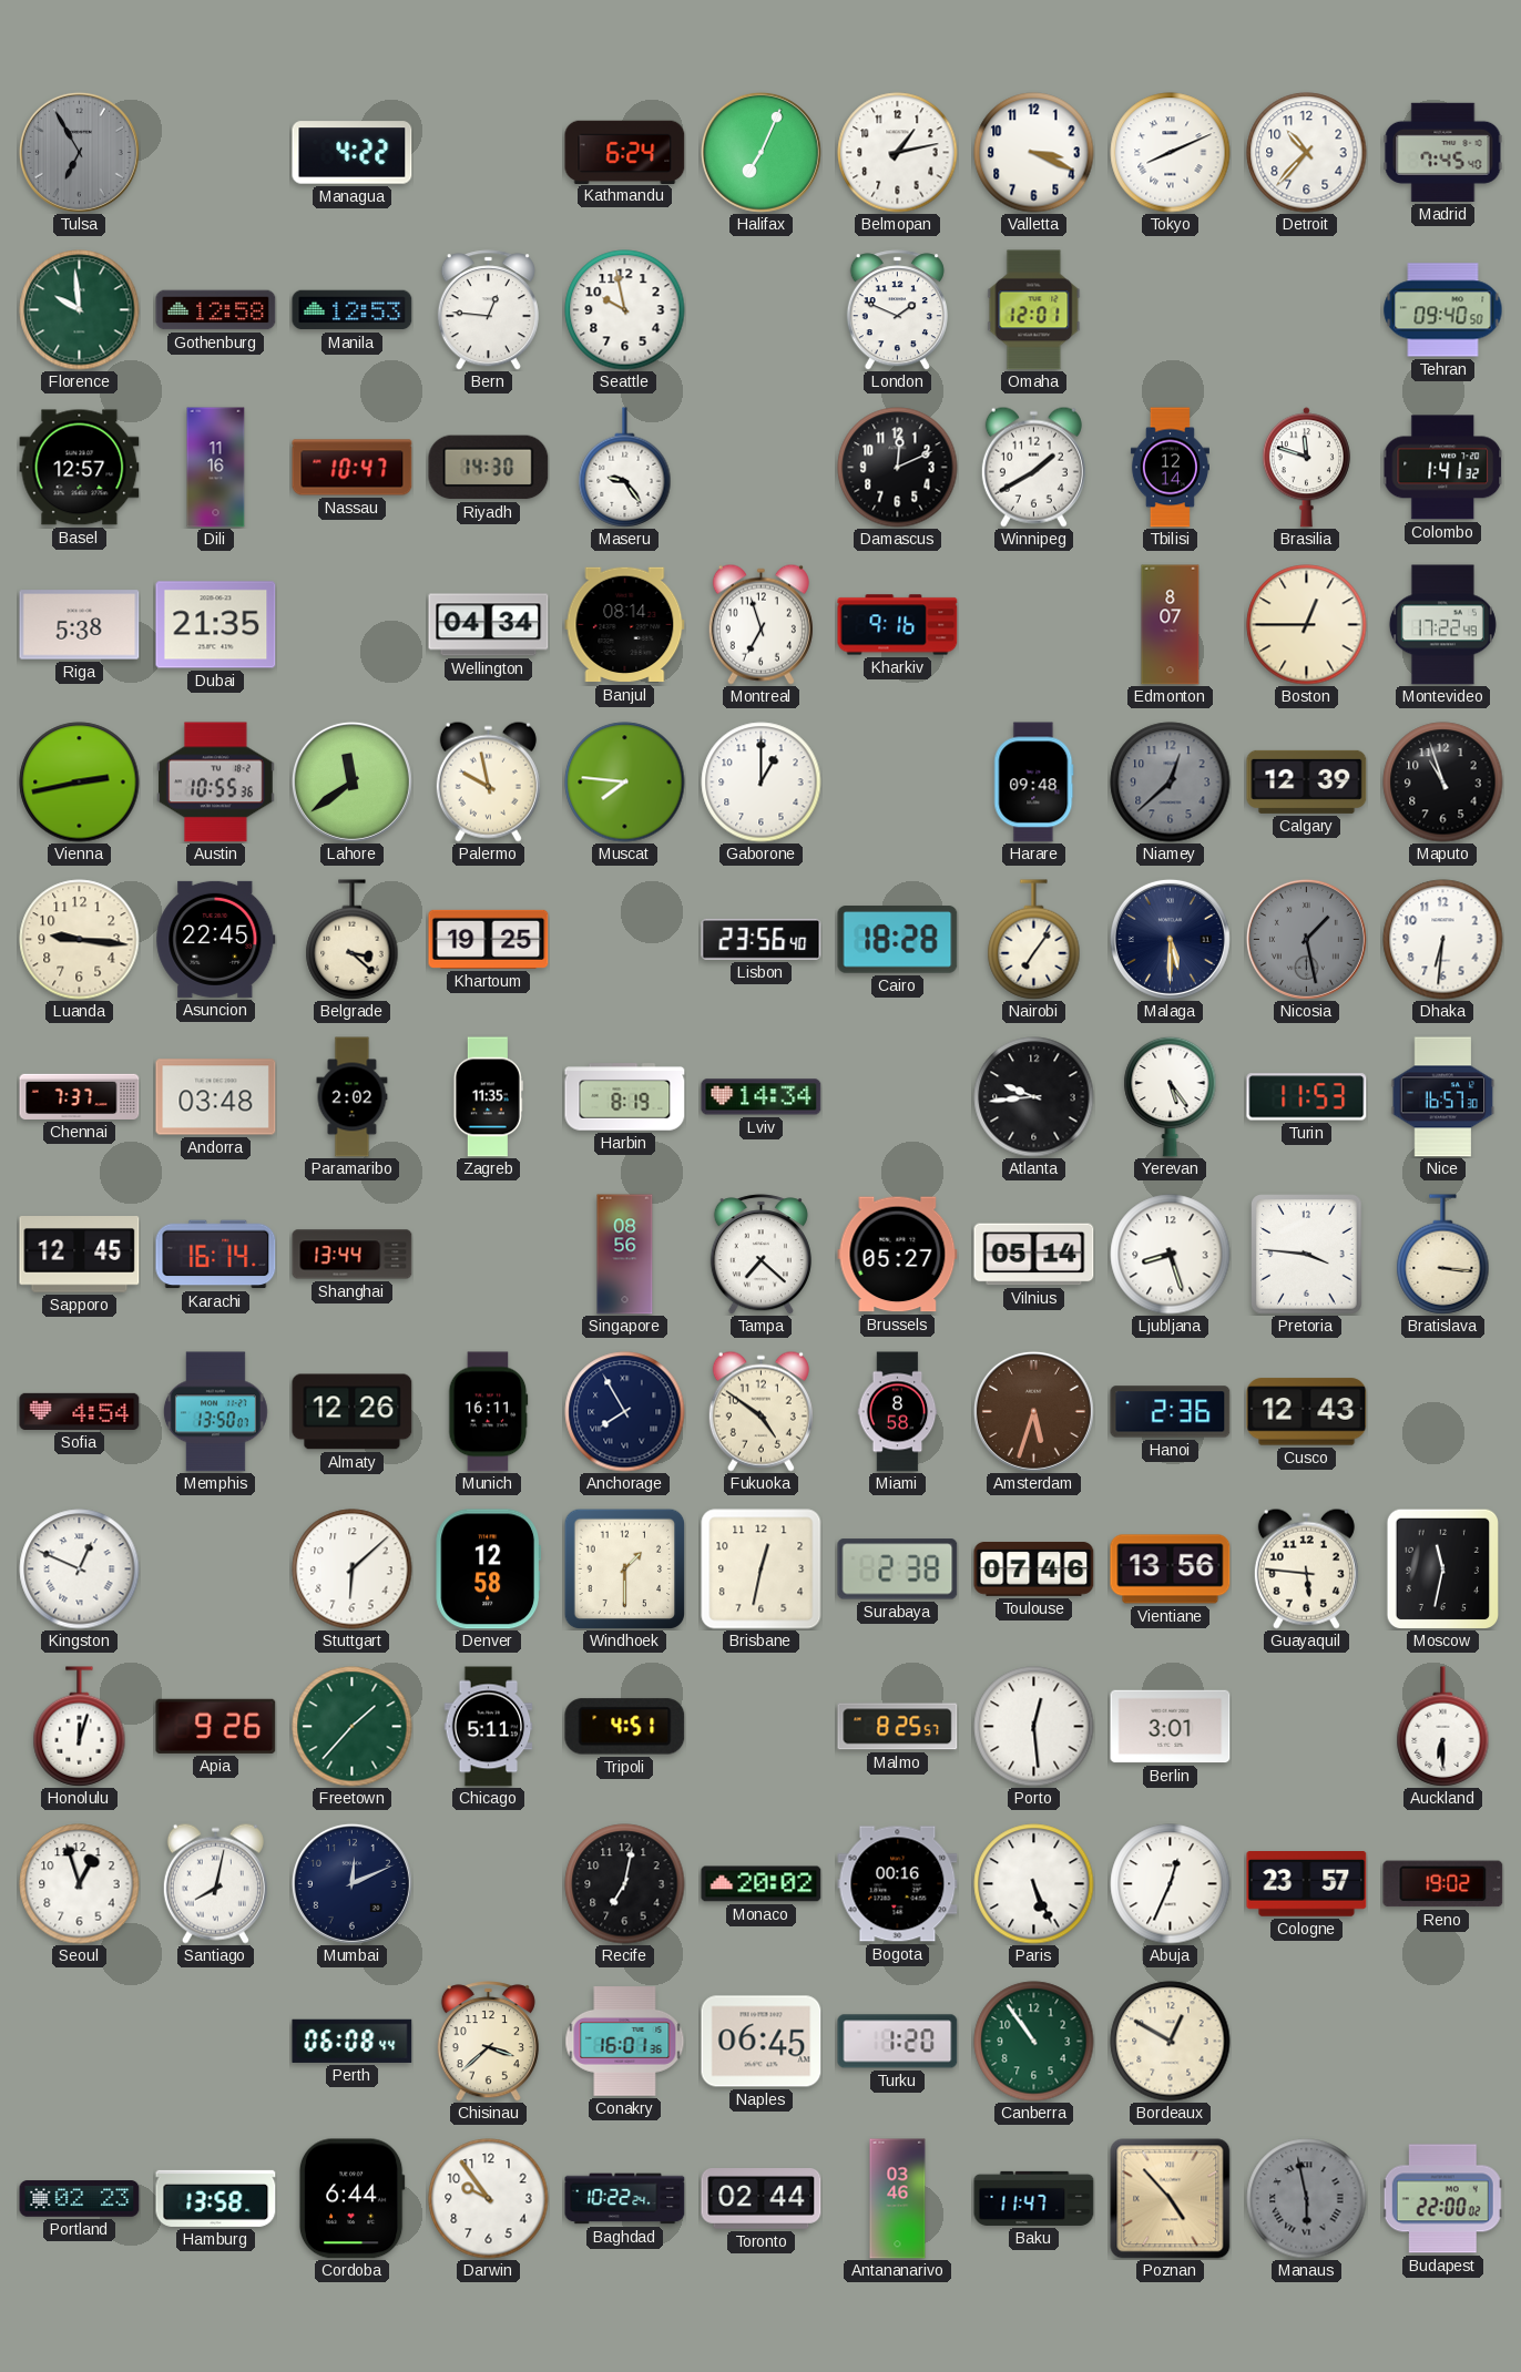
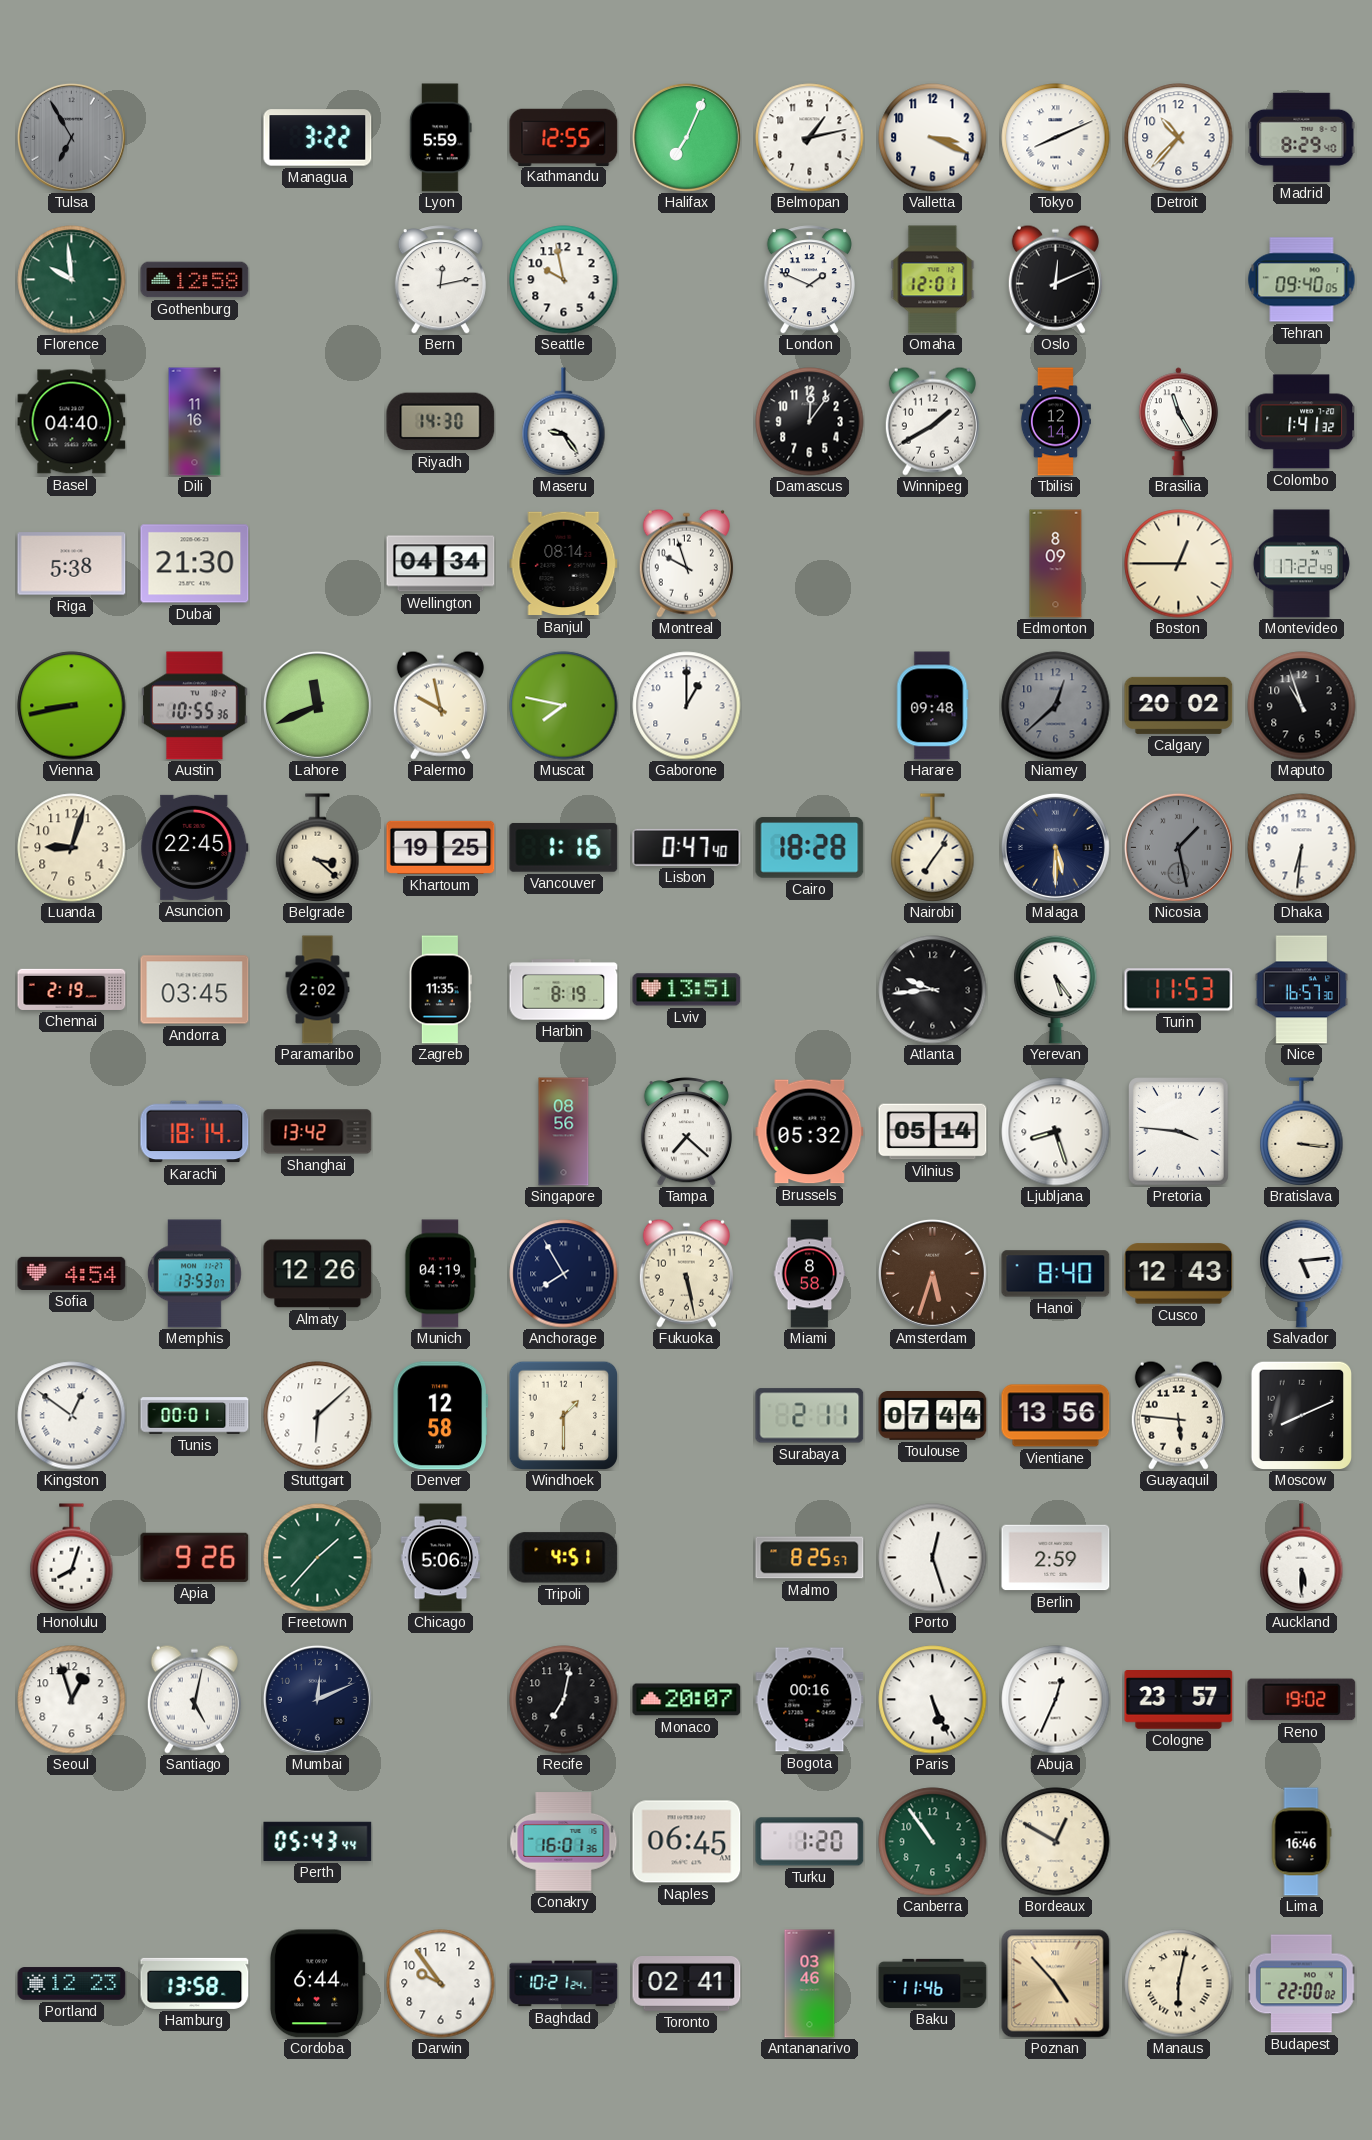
Managua: 4:22 -> 3:22 (318, 138)
Lyon: none -> 5:59 (441, 138)
Kathmandu: 6:24 -> 12:55 (564, 137)
Madrid: 7:45 -> 8:29 (1302, 137)
Manila: 12:53 -> none (353, 310)
Bern: 12:46 -> 12:13 (440, 280)
Oslo: none -> 12:11 (1055, 279)
Tehran: 09:40:50 -> 09:40:05 (1302, 280)
Basel: 12:57 -> 04:40 (72, 422)
Nassau: 10:47 -> none (353, 468)
Damascus: 12:11 -> 12:06 (810, 422)
Brasilia: 11:48 -> 11:25 (1178, 422)
Dubai: 21:35 -> 21:30 (195, 564)
Montreal: 6:57 -> 9:57 (686, 563)
Kharkiv: 9:16 -> none (898, 625)
Edmonton: 8:07 -> 8:09 (1056, 564)
Vienna: 2:43 -> 8:43 (72, 706)
Lahore: 11:39 -> 11:41 (317, 705)
Muscat: 7:46 -> 7:47 (564, 706)
Calgary: 12:39 -> 20:02 (1179, 705)
Luanda: 9:16 -> 9:03 (72, 848)
Vancouver: none -> 1:16 (564, 847)
Lisbon: 23:56 -> 0:47 (687, 847)
Chennai: 7:37 -> 2:19 (72, 989)
Andorra: 03:48 -> 03:45 (195, 990)
Lviv: 14:34 -> 13:51 (687, 990)
Sapporo: 12:45 -> none (80, 1255)
Karachi: 16:14 -> 18:14 (195, 1132)
Shanghai: 13:44 -> 13:42 (318, 1132)
Brussels: 05:27 -> 05:32 (810, 1132)
Memphis: 13:50 -> 13:53 (194, 1274)
Munich: 16:11 -> 04:19 (441, 1274)
Fukuoka: 4:51 -> 5:28 (686, 1273)
Hanoi: 2:36 -> 8:40 (1056, 1274)
Salvador: none -> 5:14 (1302, 1273)
Kingston: 12:49 -> 12:51 (72, 1416)
Tunis: none -> 00:01 (195, 1416)
Brisbane: 12:32 -> none (762, 1570)
Surabaya: 2:38 -> 2:11 (810, 1416)
Toulouse: 07:46 -> 07:44 (933, 1416)
Moscow: 11:32 -> 8:11 (1302, 1415)
Honolulu: 12:03 -> 8:03 (72, 1558)
Chicago: 5:11 -> 5:06 (441, 1558)
Porto: 12:29 -> 12:27 (933, 1558)
Berlin: 3:01 -> 2:59 (1056, 1558)
Auckland: 6:30 -> 5:30 (1302, 1558)
Santiago: 8:02 -> 5:02 (194, 1699)
Monaco: 20:02 -> 20:07 (687, 1700)
Perth: 06:08 -> 05:43 (318, 1841)
Chisinau: 3:38 -> none (488, 2042)
Lima: none -> 16:46 (1301, 1842)
Portland: 02:23 -> 12:23 (72, 1984)
Baghdad: 10:22 -> 10:21 (564, 1984)
Toronto: 02:44 -> 02:41 (687, 1984)
Baku: 11:47 -> 11:46 (933, 1983)
Manaus: 5:58 -> 6:02 (1179, 1984)
Manaus dial: grey -> cream (1179, 1984)
